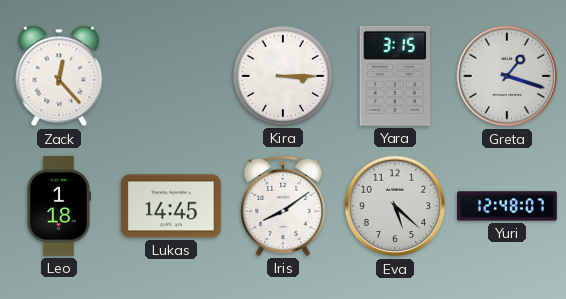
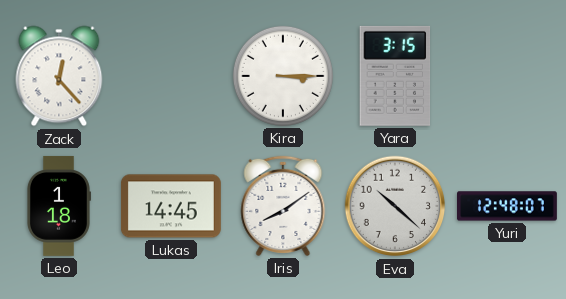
Greta: 1:18 -> none (507, 76)
Eva: 5:22 -> 10:22 (395, 206)
